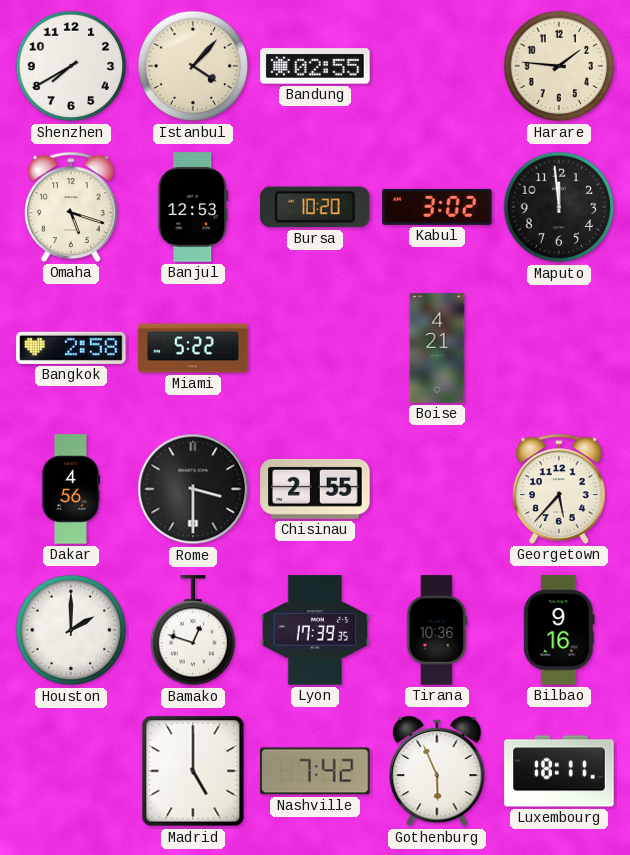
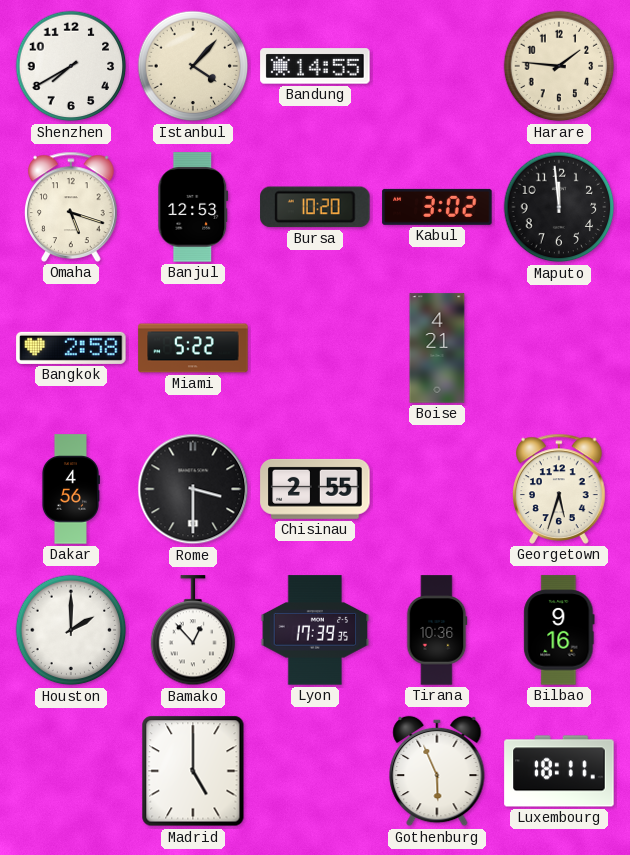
Bandung: 02:55 -> 14:55 (315, 66)
Georgetown: 5:37 -> 5:33 (559, 489)
Bamako: 12:48 -> 12:53 (193, 631)
Nashville: 7:42 -> none (315, 771)
